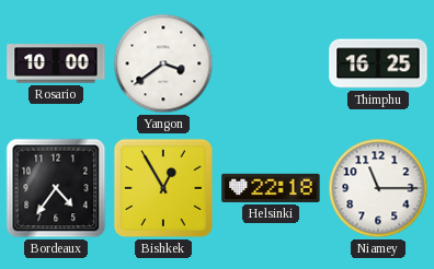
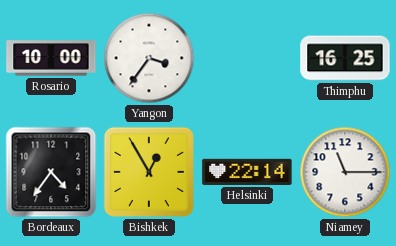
Yangon: 3:39 -> 3:36 (149, 58)
Helsinki: 22:18 -> 22:14 (247, 172)
